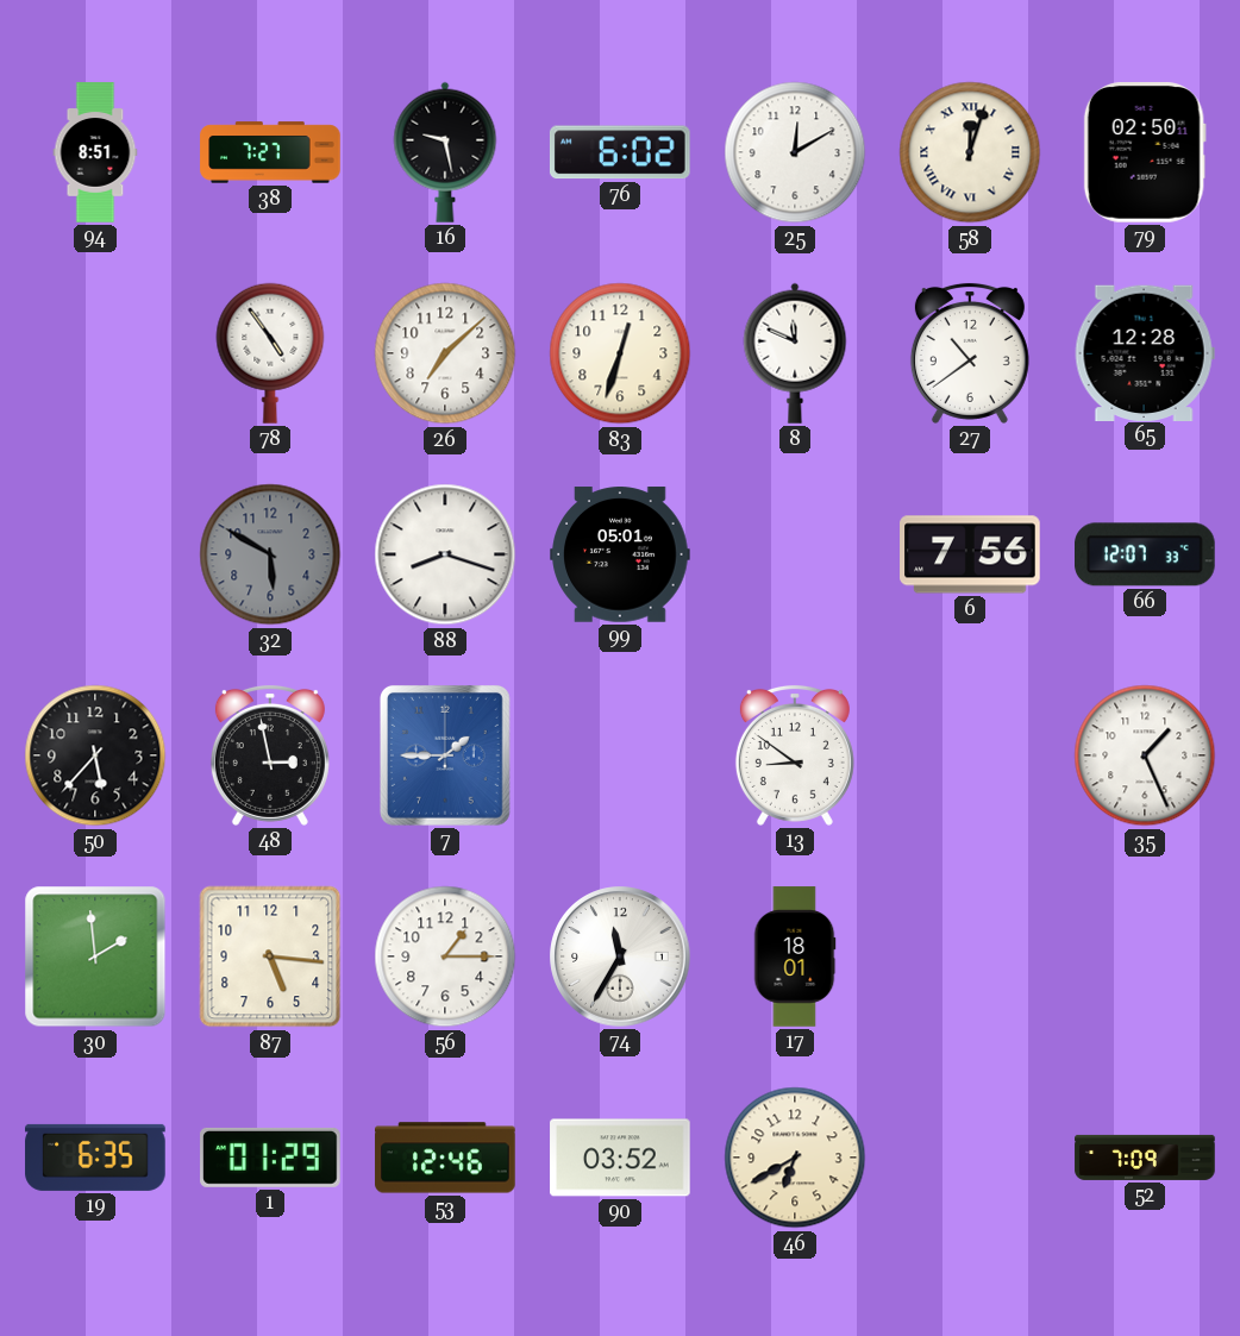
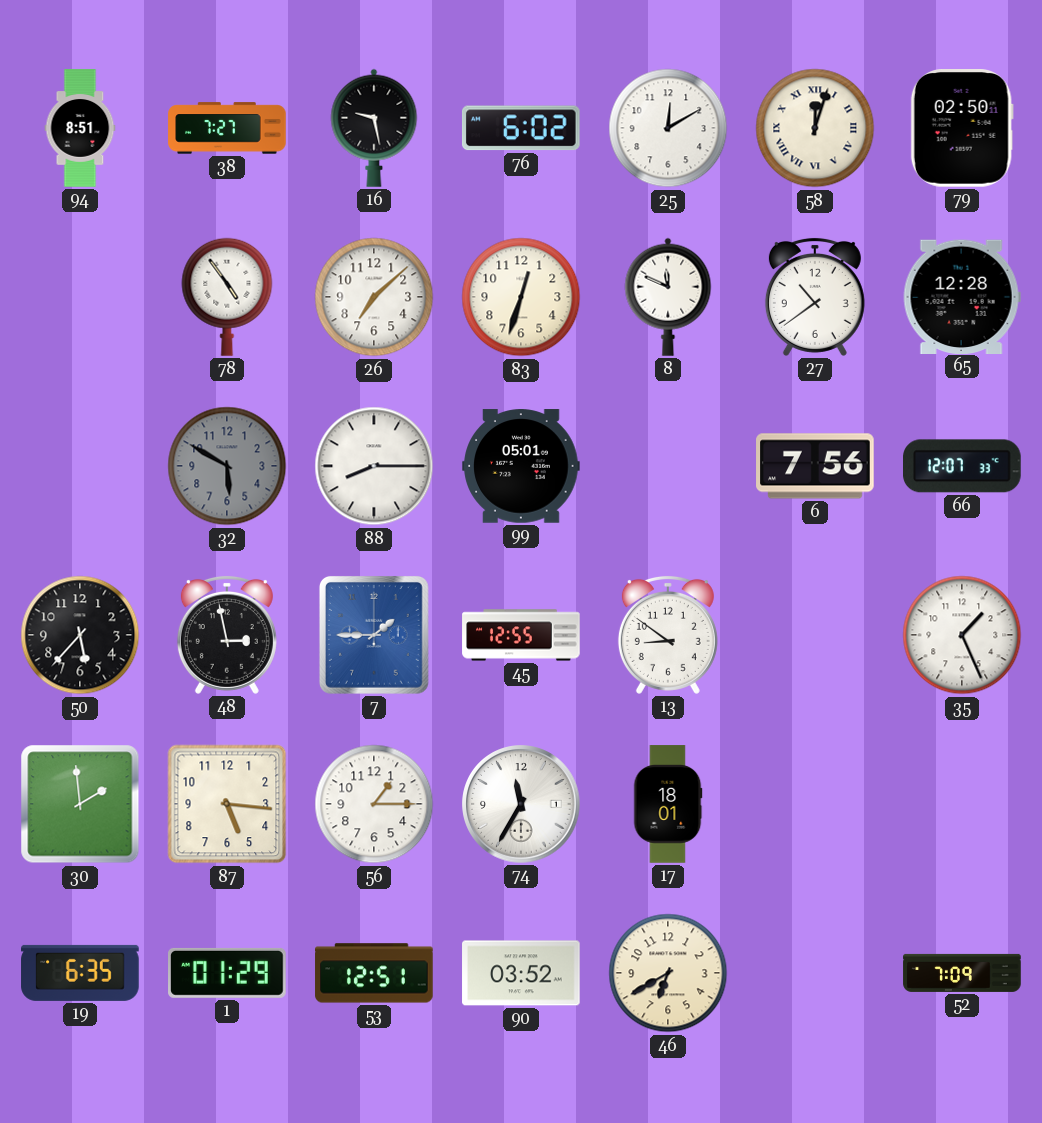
88: 8:18 -> 8:15 (374, 466)
45: none -> 12:55 (521, 635)
53: 12:46 -> 12:51 (374, 973)
